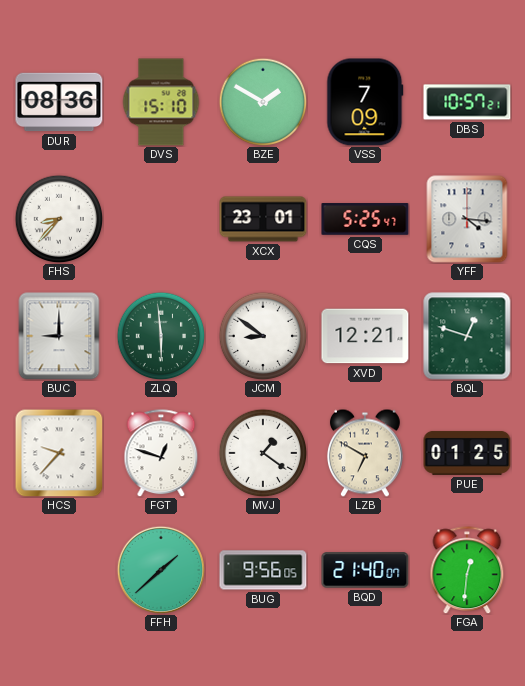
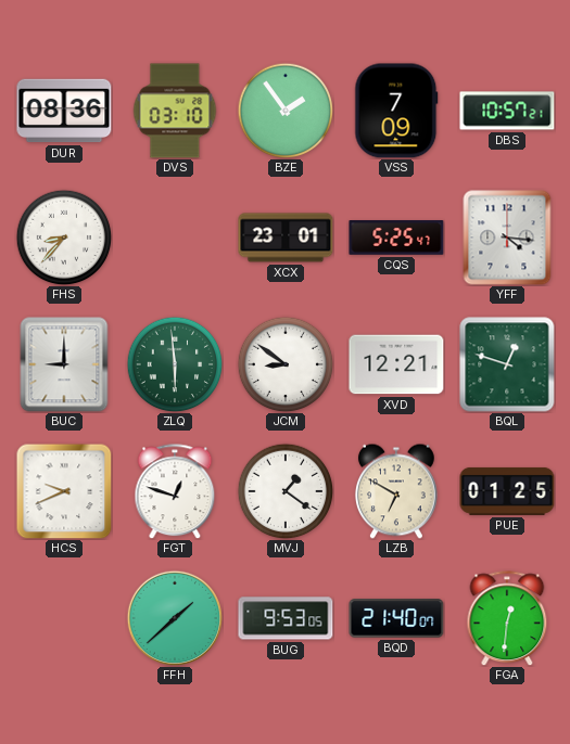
DVS: 15:10 -> 03:10 (175, 111)
BZE: 1:50 -> 1:54 (286, 111)
HCS: 9:37 -> 9:41 (64, 491)
BUG: 9:56 -> 9:53 (286, 618)
